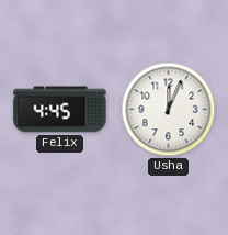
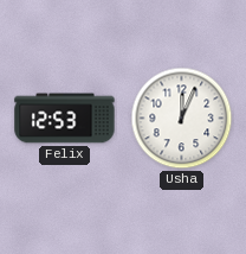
Felix: 4:45 -> 12:53 (65, 119)
